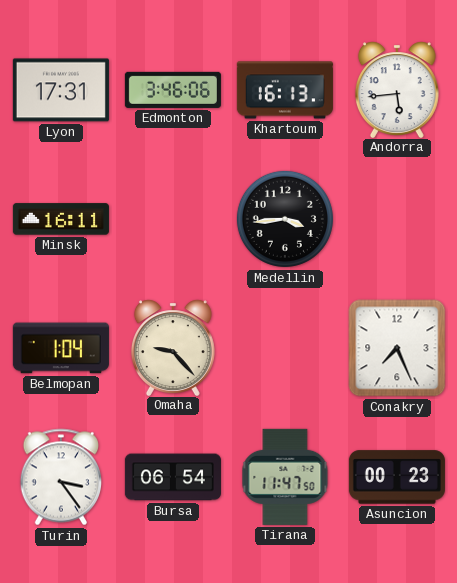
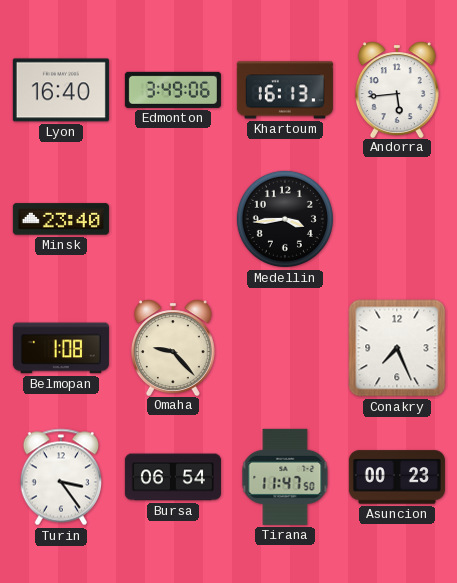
Lyon: 17:31 -> 16:40 (61, 90)
Edmonton: 3:46 -> 3:49 (173, 90)
Minsk: 16:11 -> 23:40 (61, 219)
Belmopan: 1:04 -> 1:08 (61, 348)
